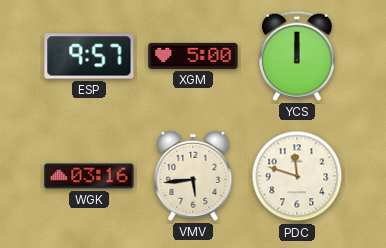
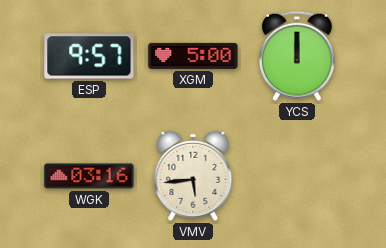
PDC: 11:48 -> none (297, 176)
